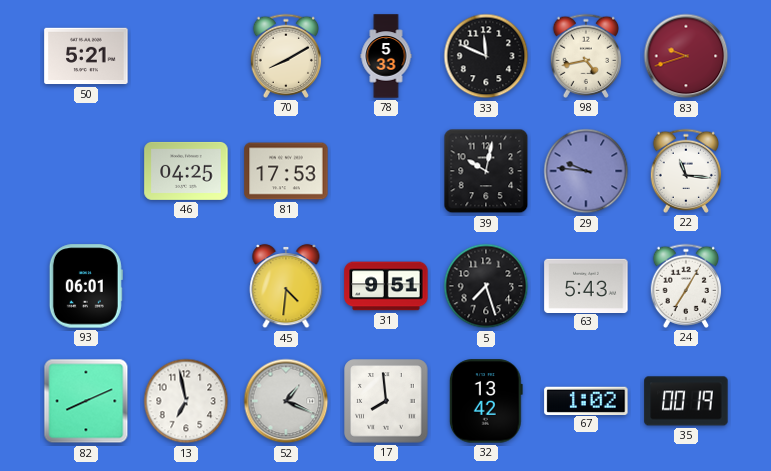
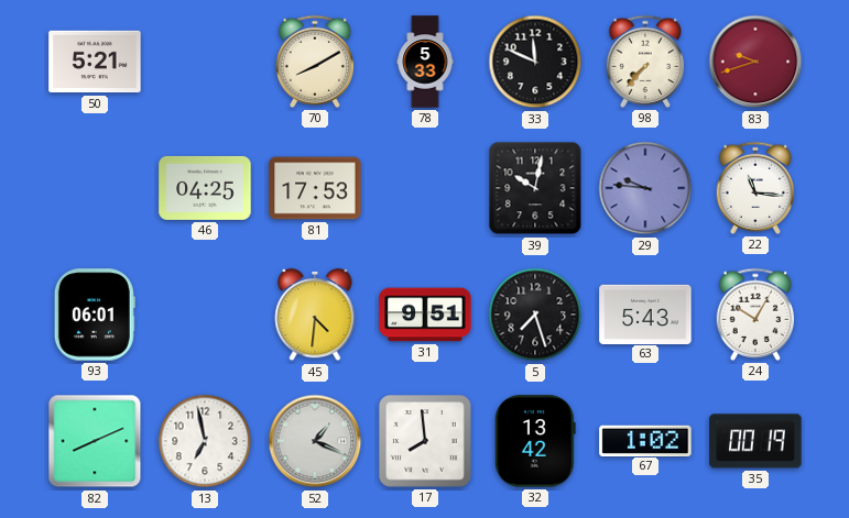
98: 4:43 -> 7:37 (645, 62)
24: 7:05 -> 10:05 (755, 315)
